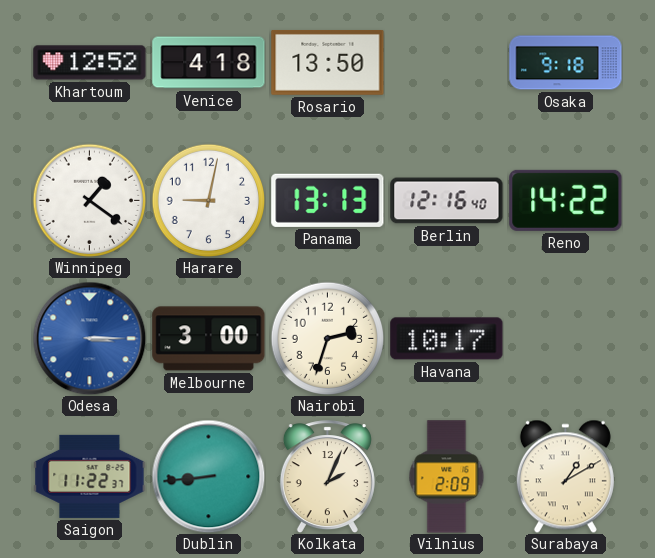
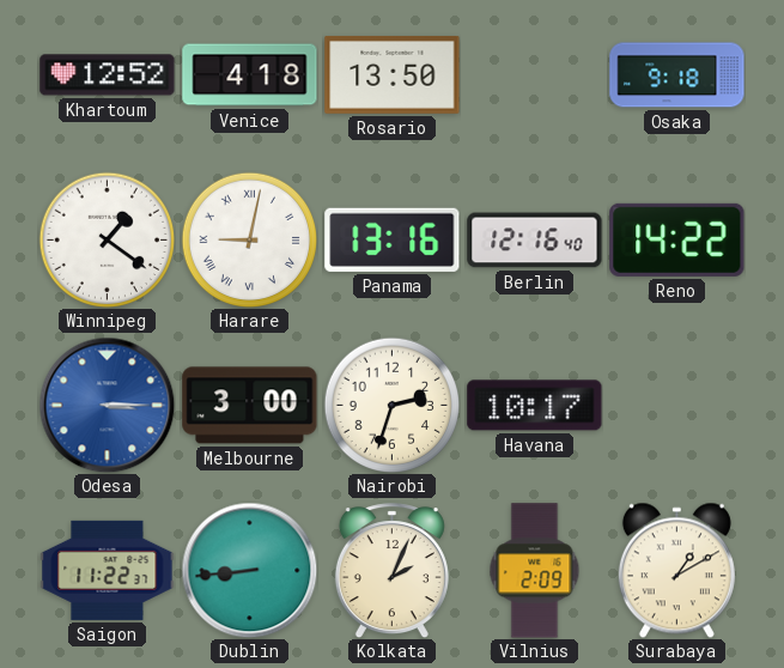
Harare numerals: Arabic -> Roman (249, 239)
Panama: 13:13 -> 13:16 (393, 239)
